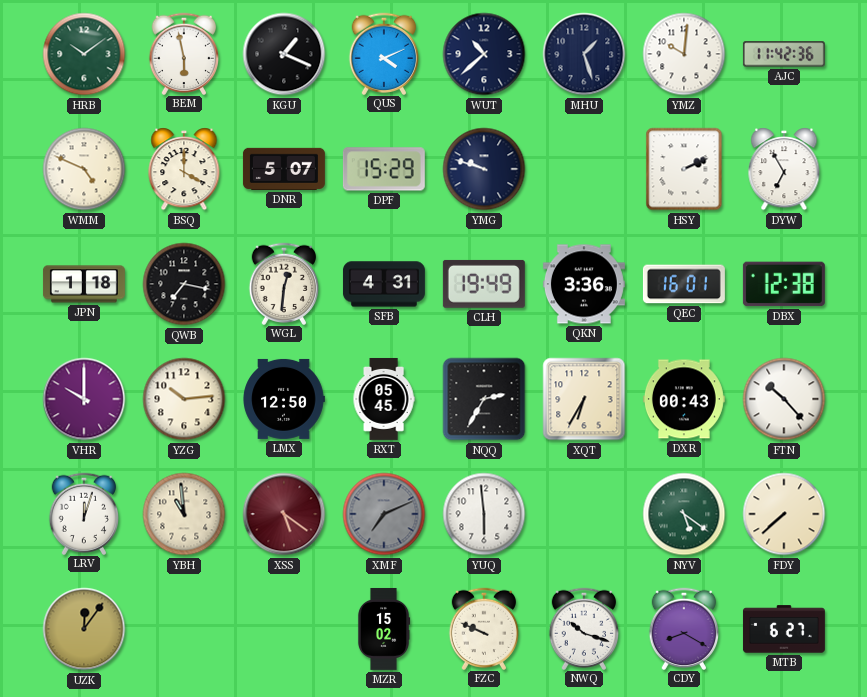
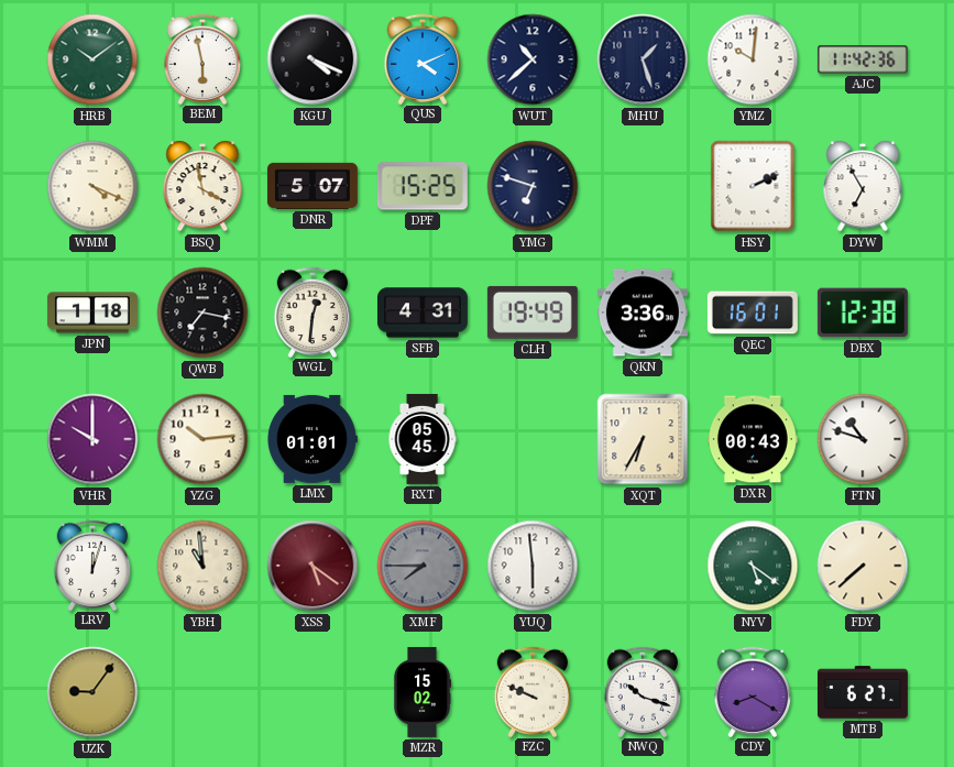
KGU: 1:19 -> 4:19 (312, 59)
WMM: 4:49 -> 4:19 (92, 186)
BSQ: 4:00 -> 3:58 (202, 186)
DPF: 15:29 -> 15:25 (423, 186)
YMG: 9:48 -> 6:48 (533, 186)
LMX: 12:50 -> 01:01 (312, 439)
NQQ: 2:35 -> none (484, 399)
FTN: 10:23 -> 10:48 (863, 439)
XMF: 7:11 -> 7:45 (423, 566)
UZK: 12:06 -> 9:06 (92, 692)
